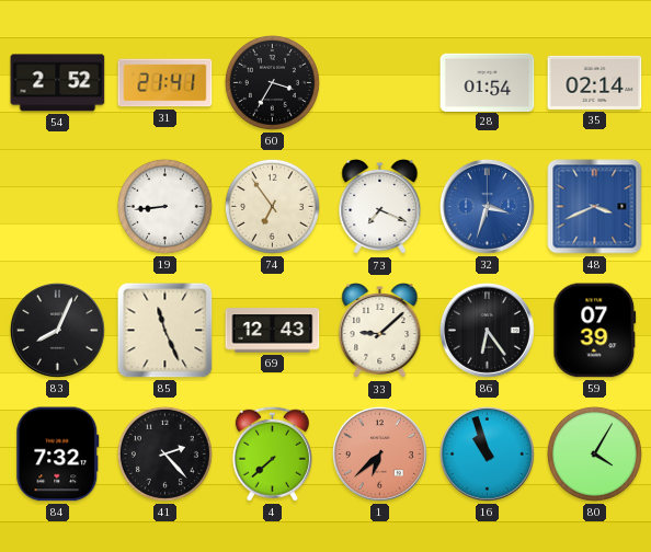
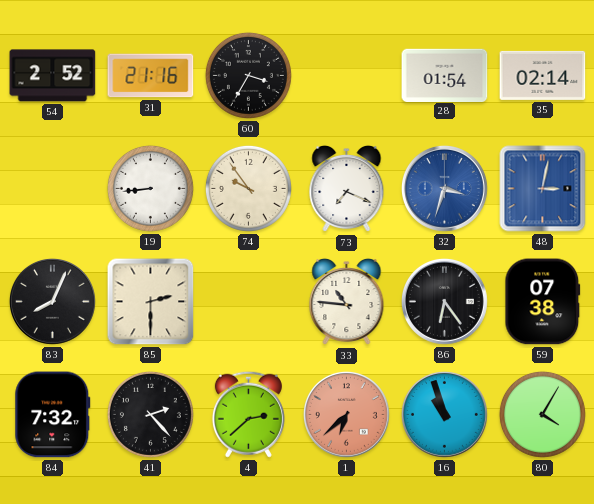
31: 21:41 -> 21:16 (151, 76)
74: 6:54 -> 9:54 (248, 188)
48: 3:41 -> 3:02 (543, 189)
85: 11:26 -> 2:30 (151, 302)
69: 12:43 -> none (273, 331)
33: 9:08 -> 10:46 (347, 302)
59: 07:39 -> 07:38 (543, 302)
4: 7:38 -> 2:38 (248, 414)
